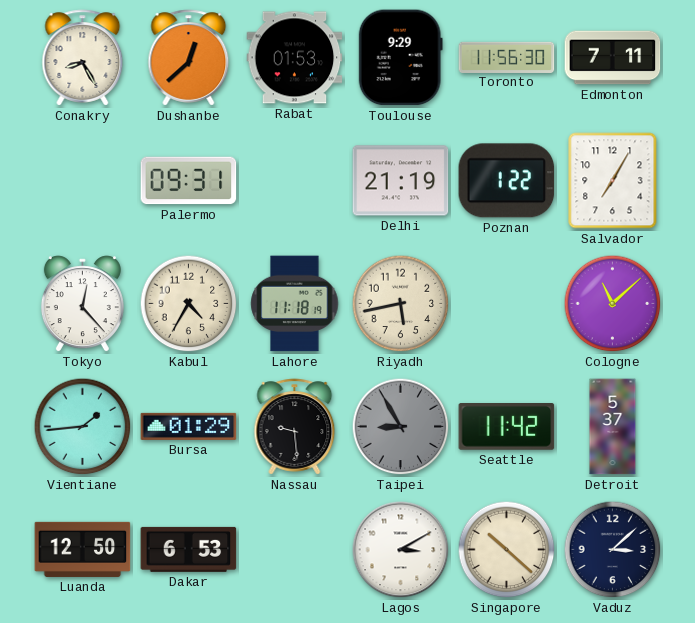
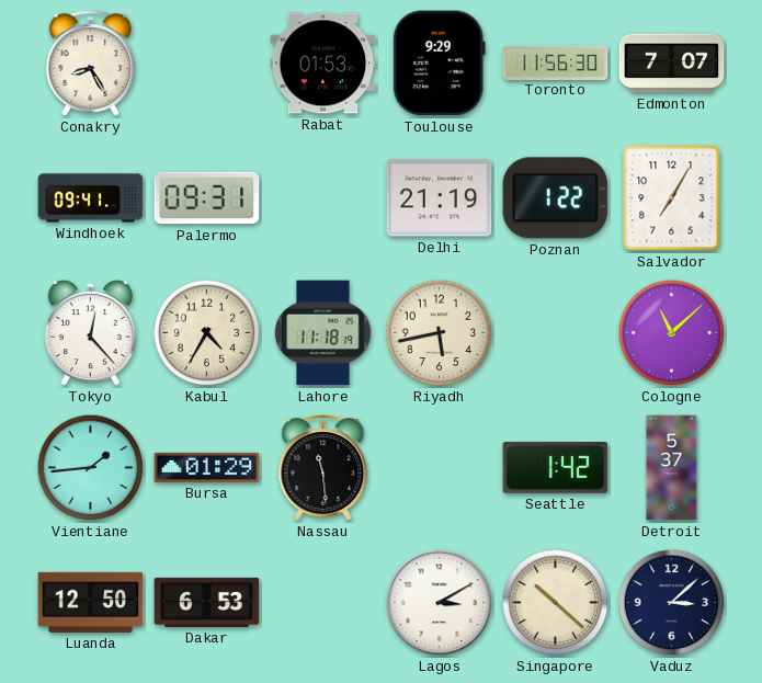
Dushanbe: 12:38 -> none (189, 58)
Edmonton: 7:11 -> 7:07 (672, 64)
Windhoek: none -> 09:41 (91, 198)
Nassau: 9:29 -> 11:29 (323, 468)
Taipei: 8:55 -> none (401, 427)
Seattle: 11:42 -> 1:42 (556, 468)
